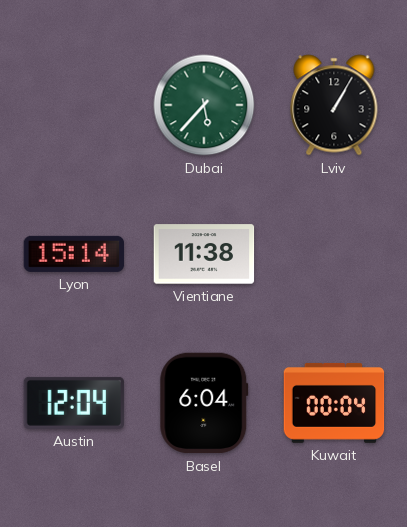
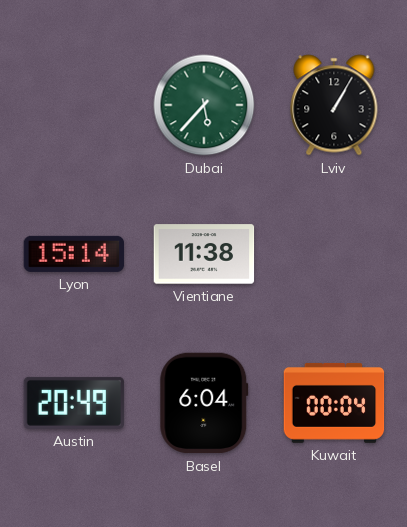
Austin: 12:04 -> 20:49 (74, 403)
